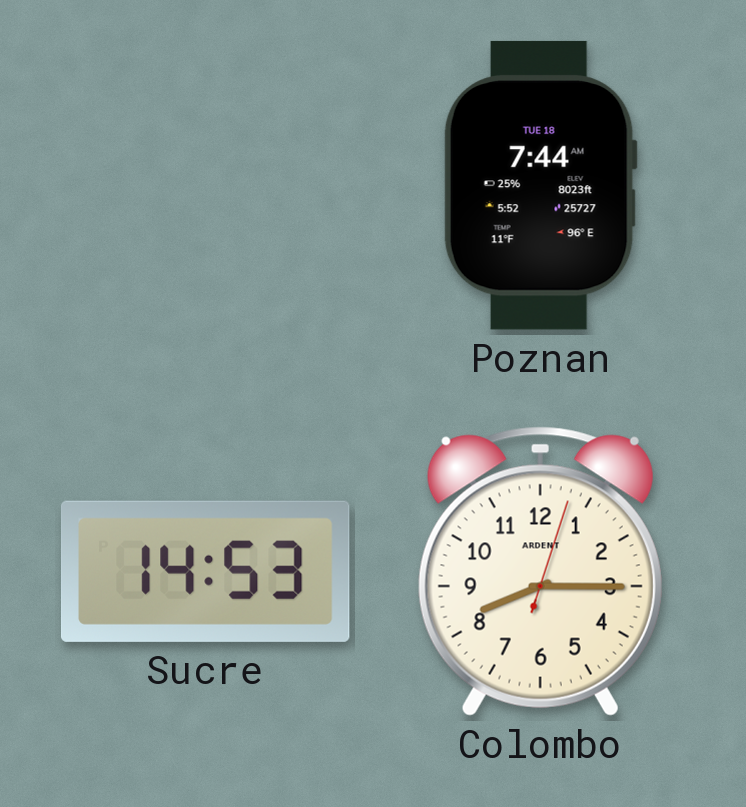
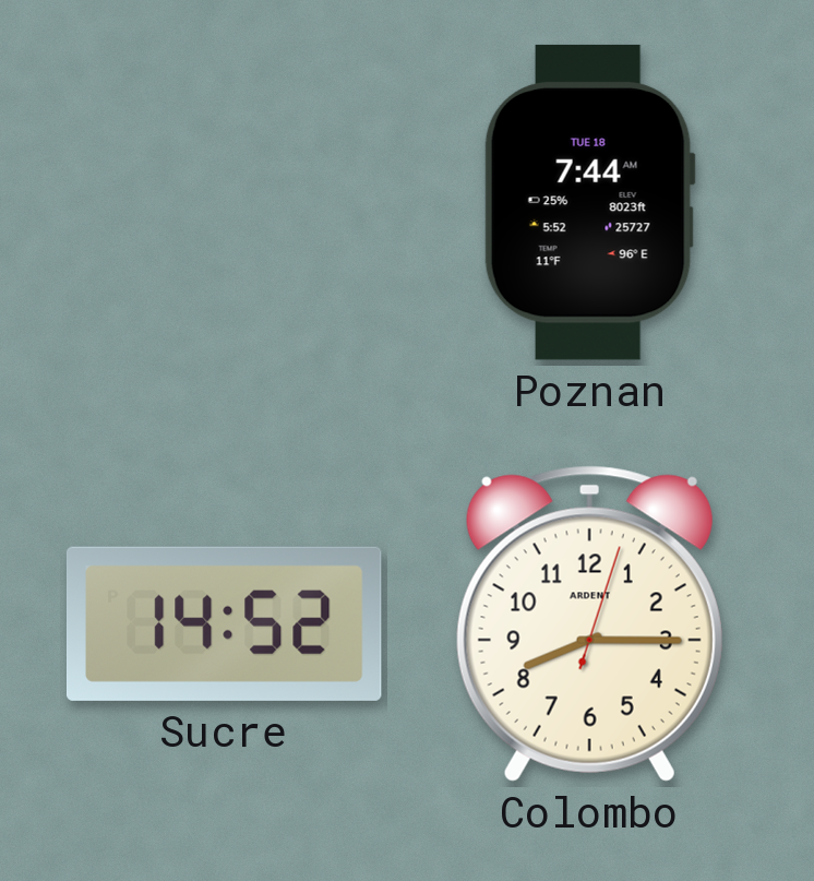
Sucre: 14:53 -> 14:52 (224, 623)
